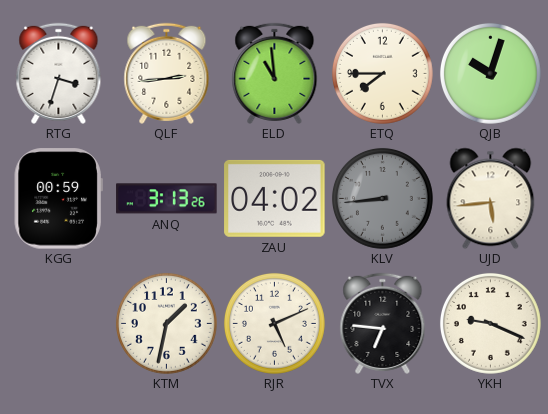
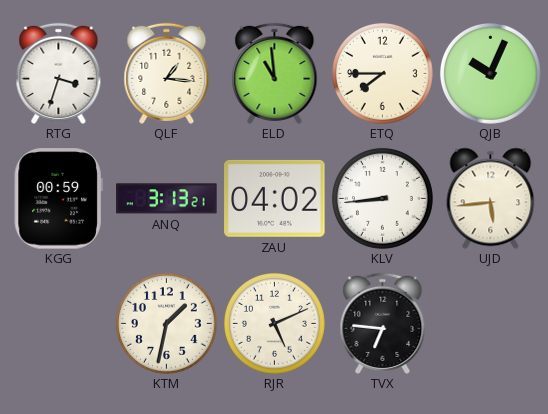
QLF: 2:44 -> 1:16 (167, 73)
QJB: 10:03 -> 10:04 (490, 73)
ANQ: 3:13:26 -> 3:13:21 (167, 199)
KLV dial: grey -> white (382, 198)
YKH: 9:19 -> none (490, 323)
